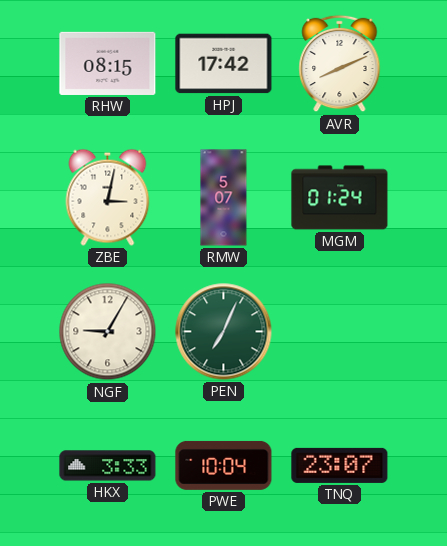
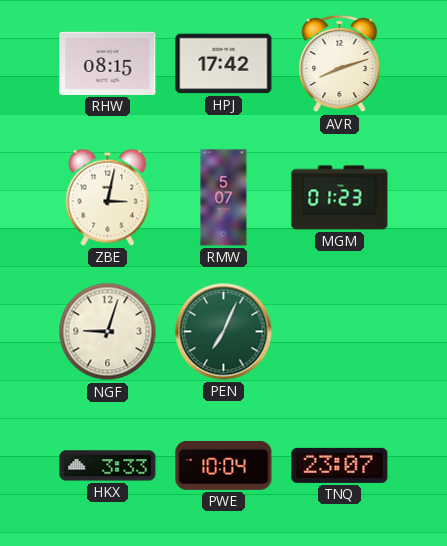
AVR: 8:11 -> 8:12 (340, 64)
MGM: 01:24 -> 01:23 (340, 198)
NGF: 9:05 -> 9:03 (108, 332)
